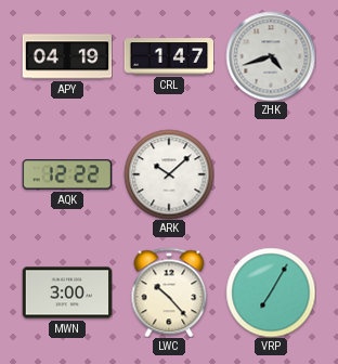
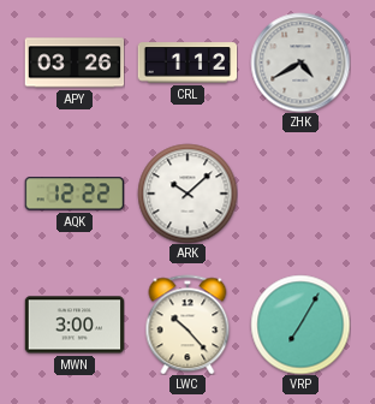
APY: 04:19 -> 03:26 (75, 63)
CRL: 1:47 -> 1:12 (187, 63)
ZHK: 4:42 -> 4:40 (300, 63)
